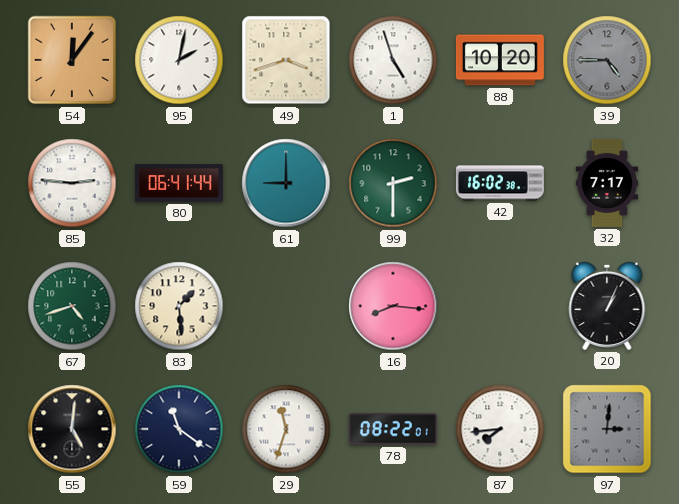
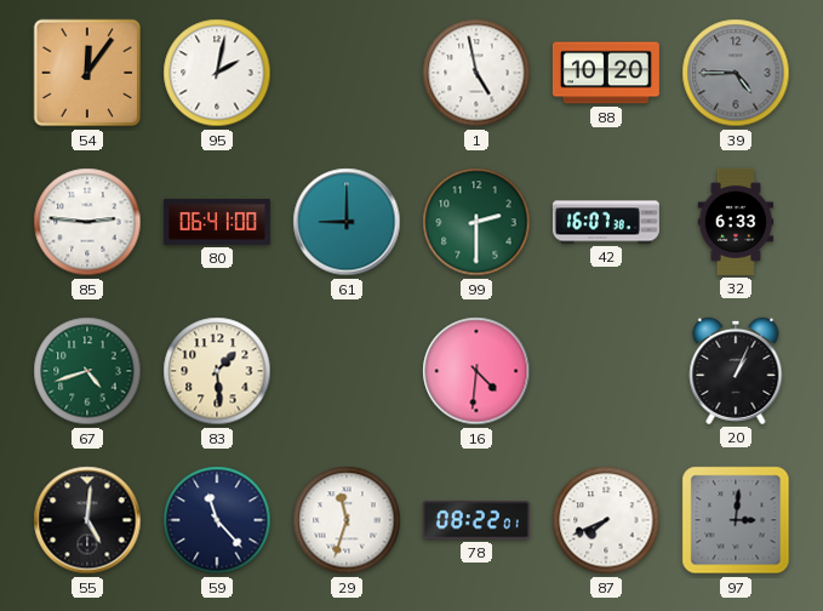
49: 3:42 -> none (286, 60)
1: 4:57 -> 4:58 (476, 73)
80: 06:41:44 -> 06:41:00 (217, 222)
42: 16:02 -> 16:07 (606, 222)
32: 7:17 -> 6:33 (736, 222)
16: 8:16 -> 4:31 (476, 371)
59: 11:21 -> 11:23 (217, 520)
87: 7:44 -> 7:41 (606, 520)
